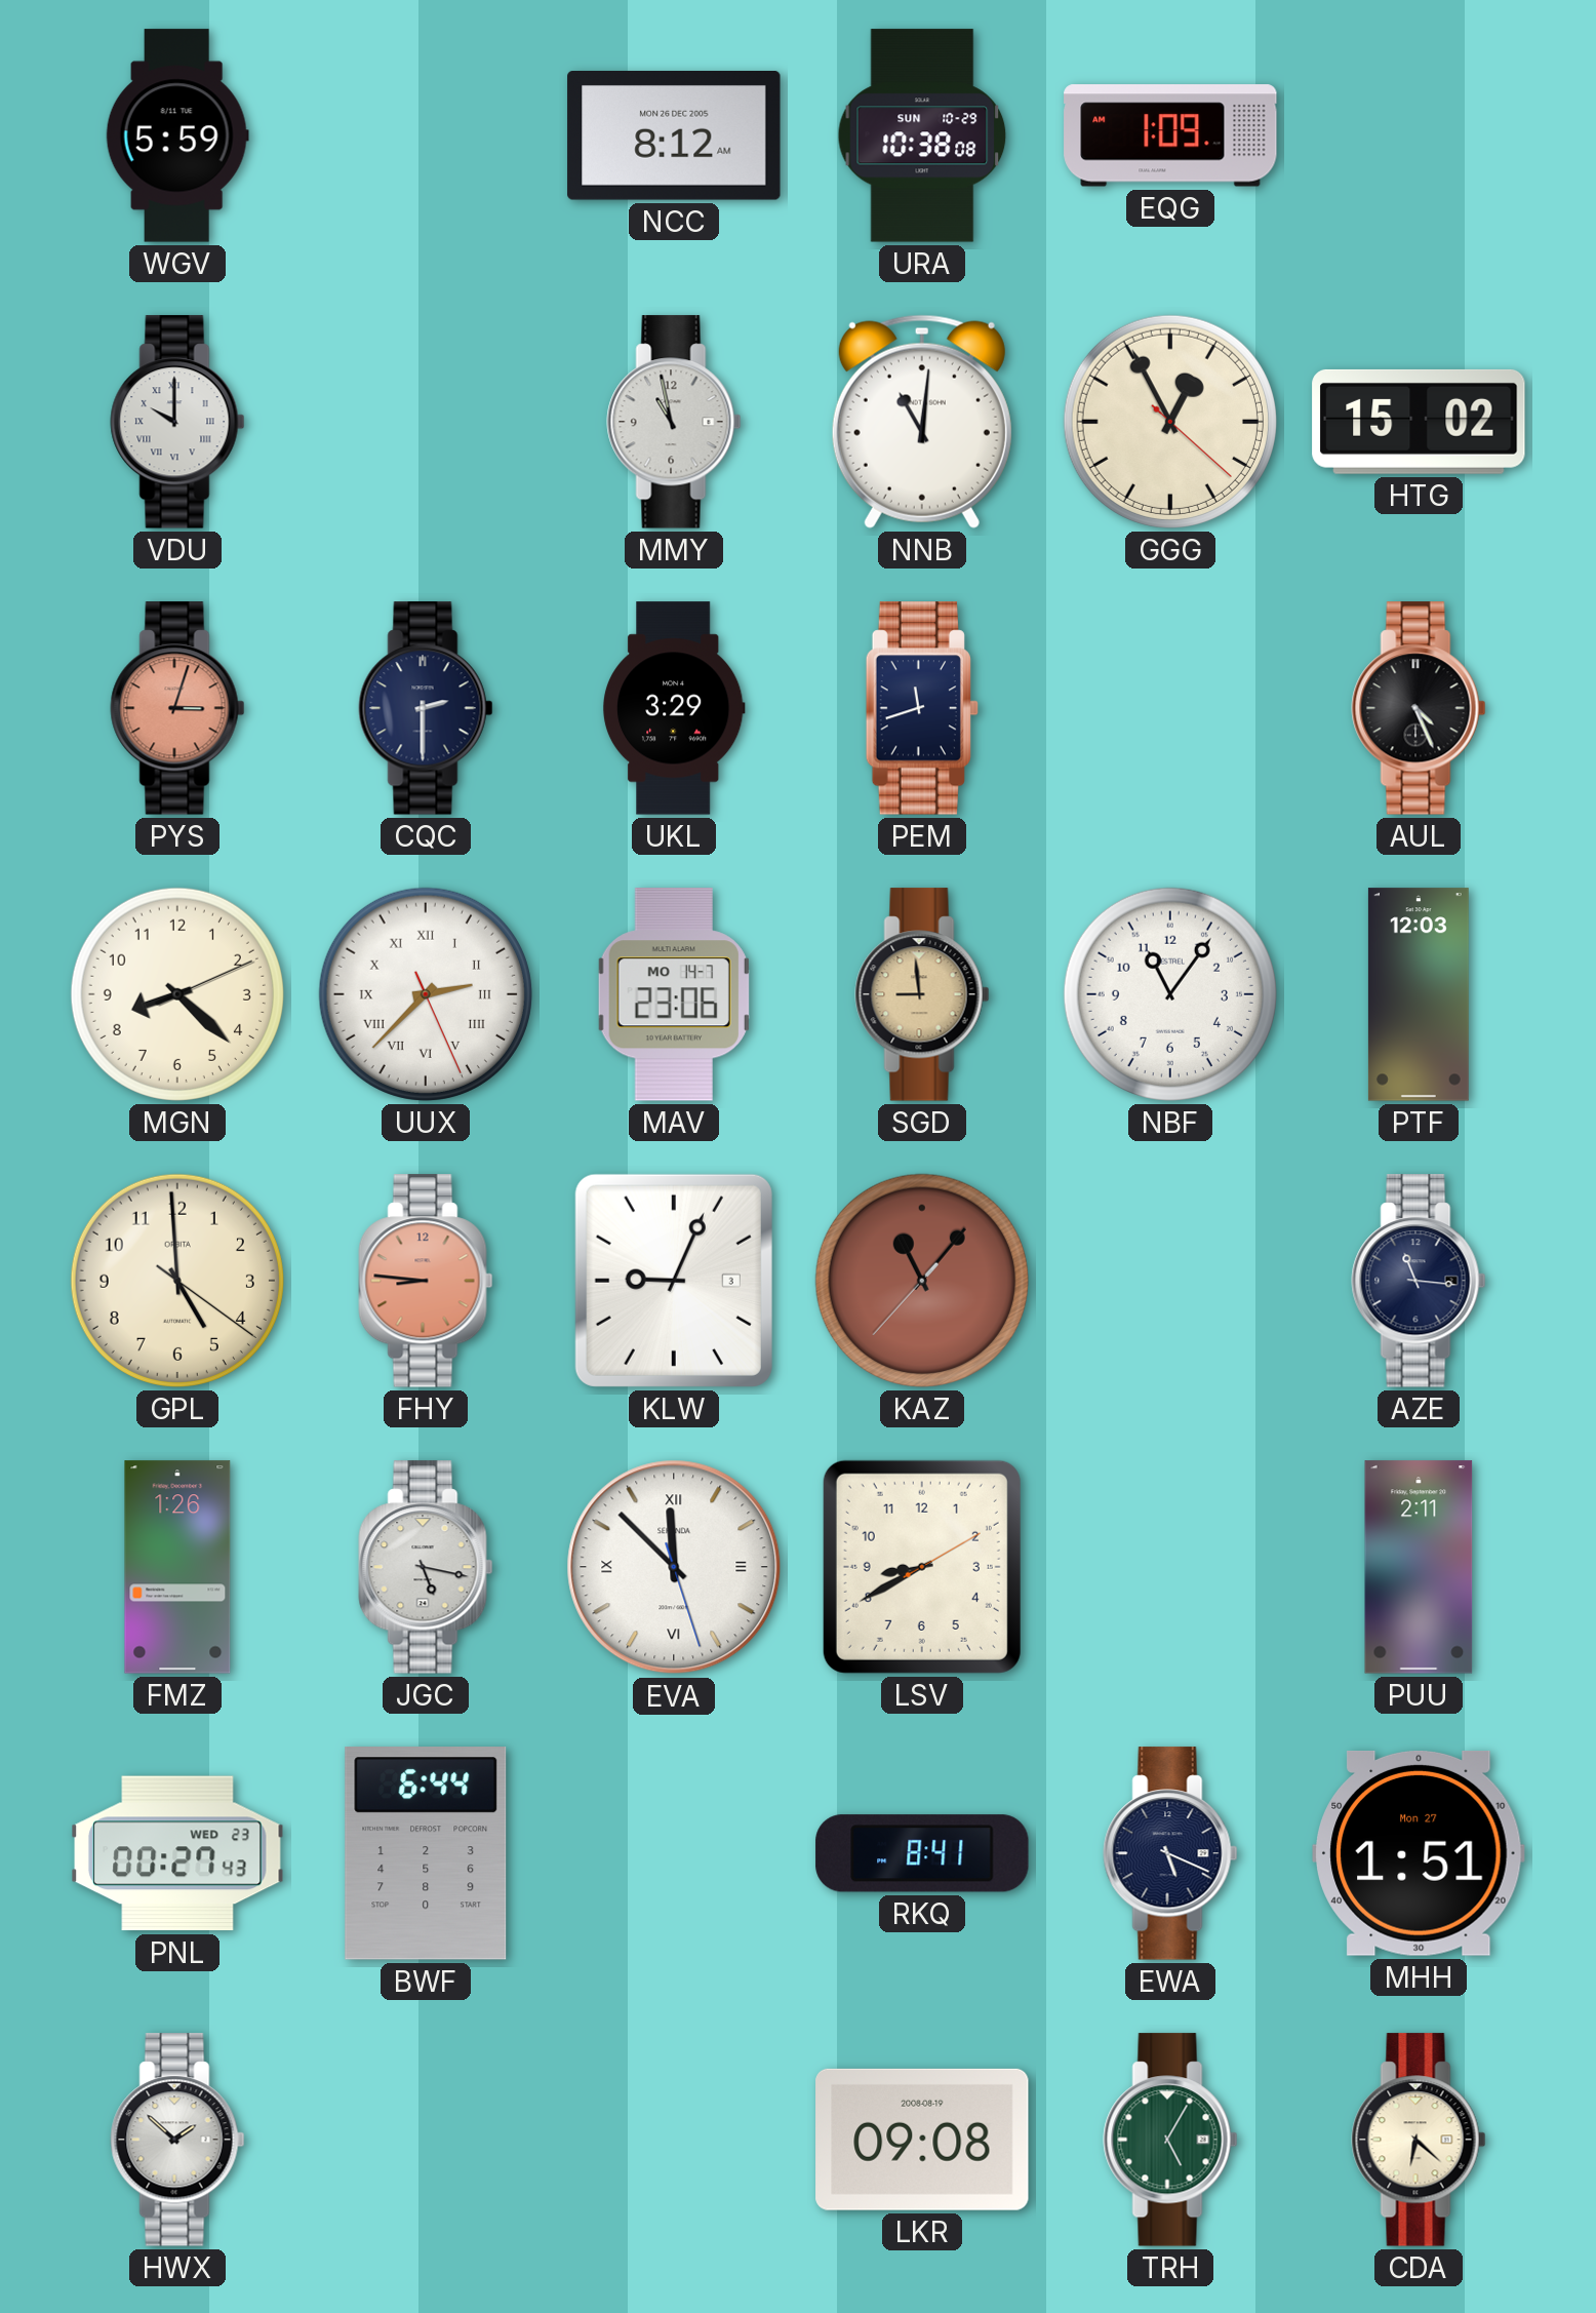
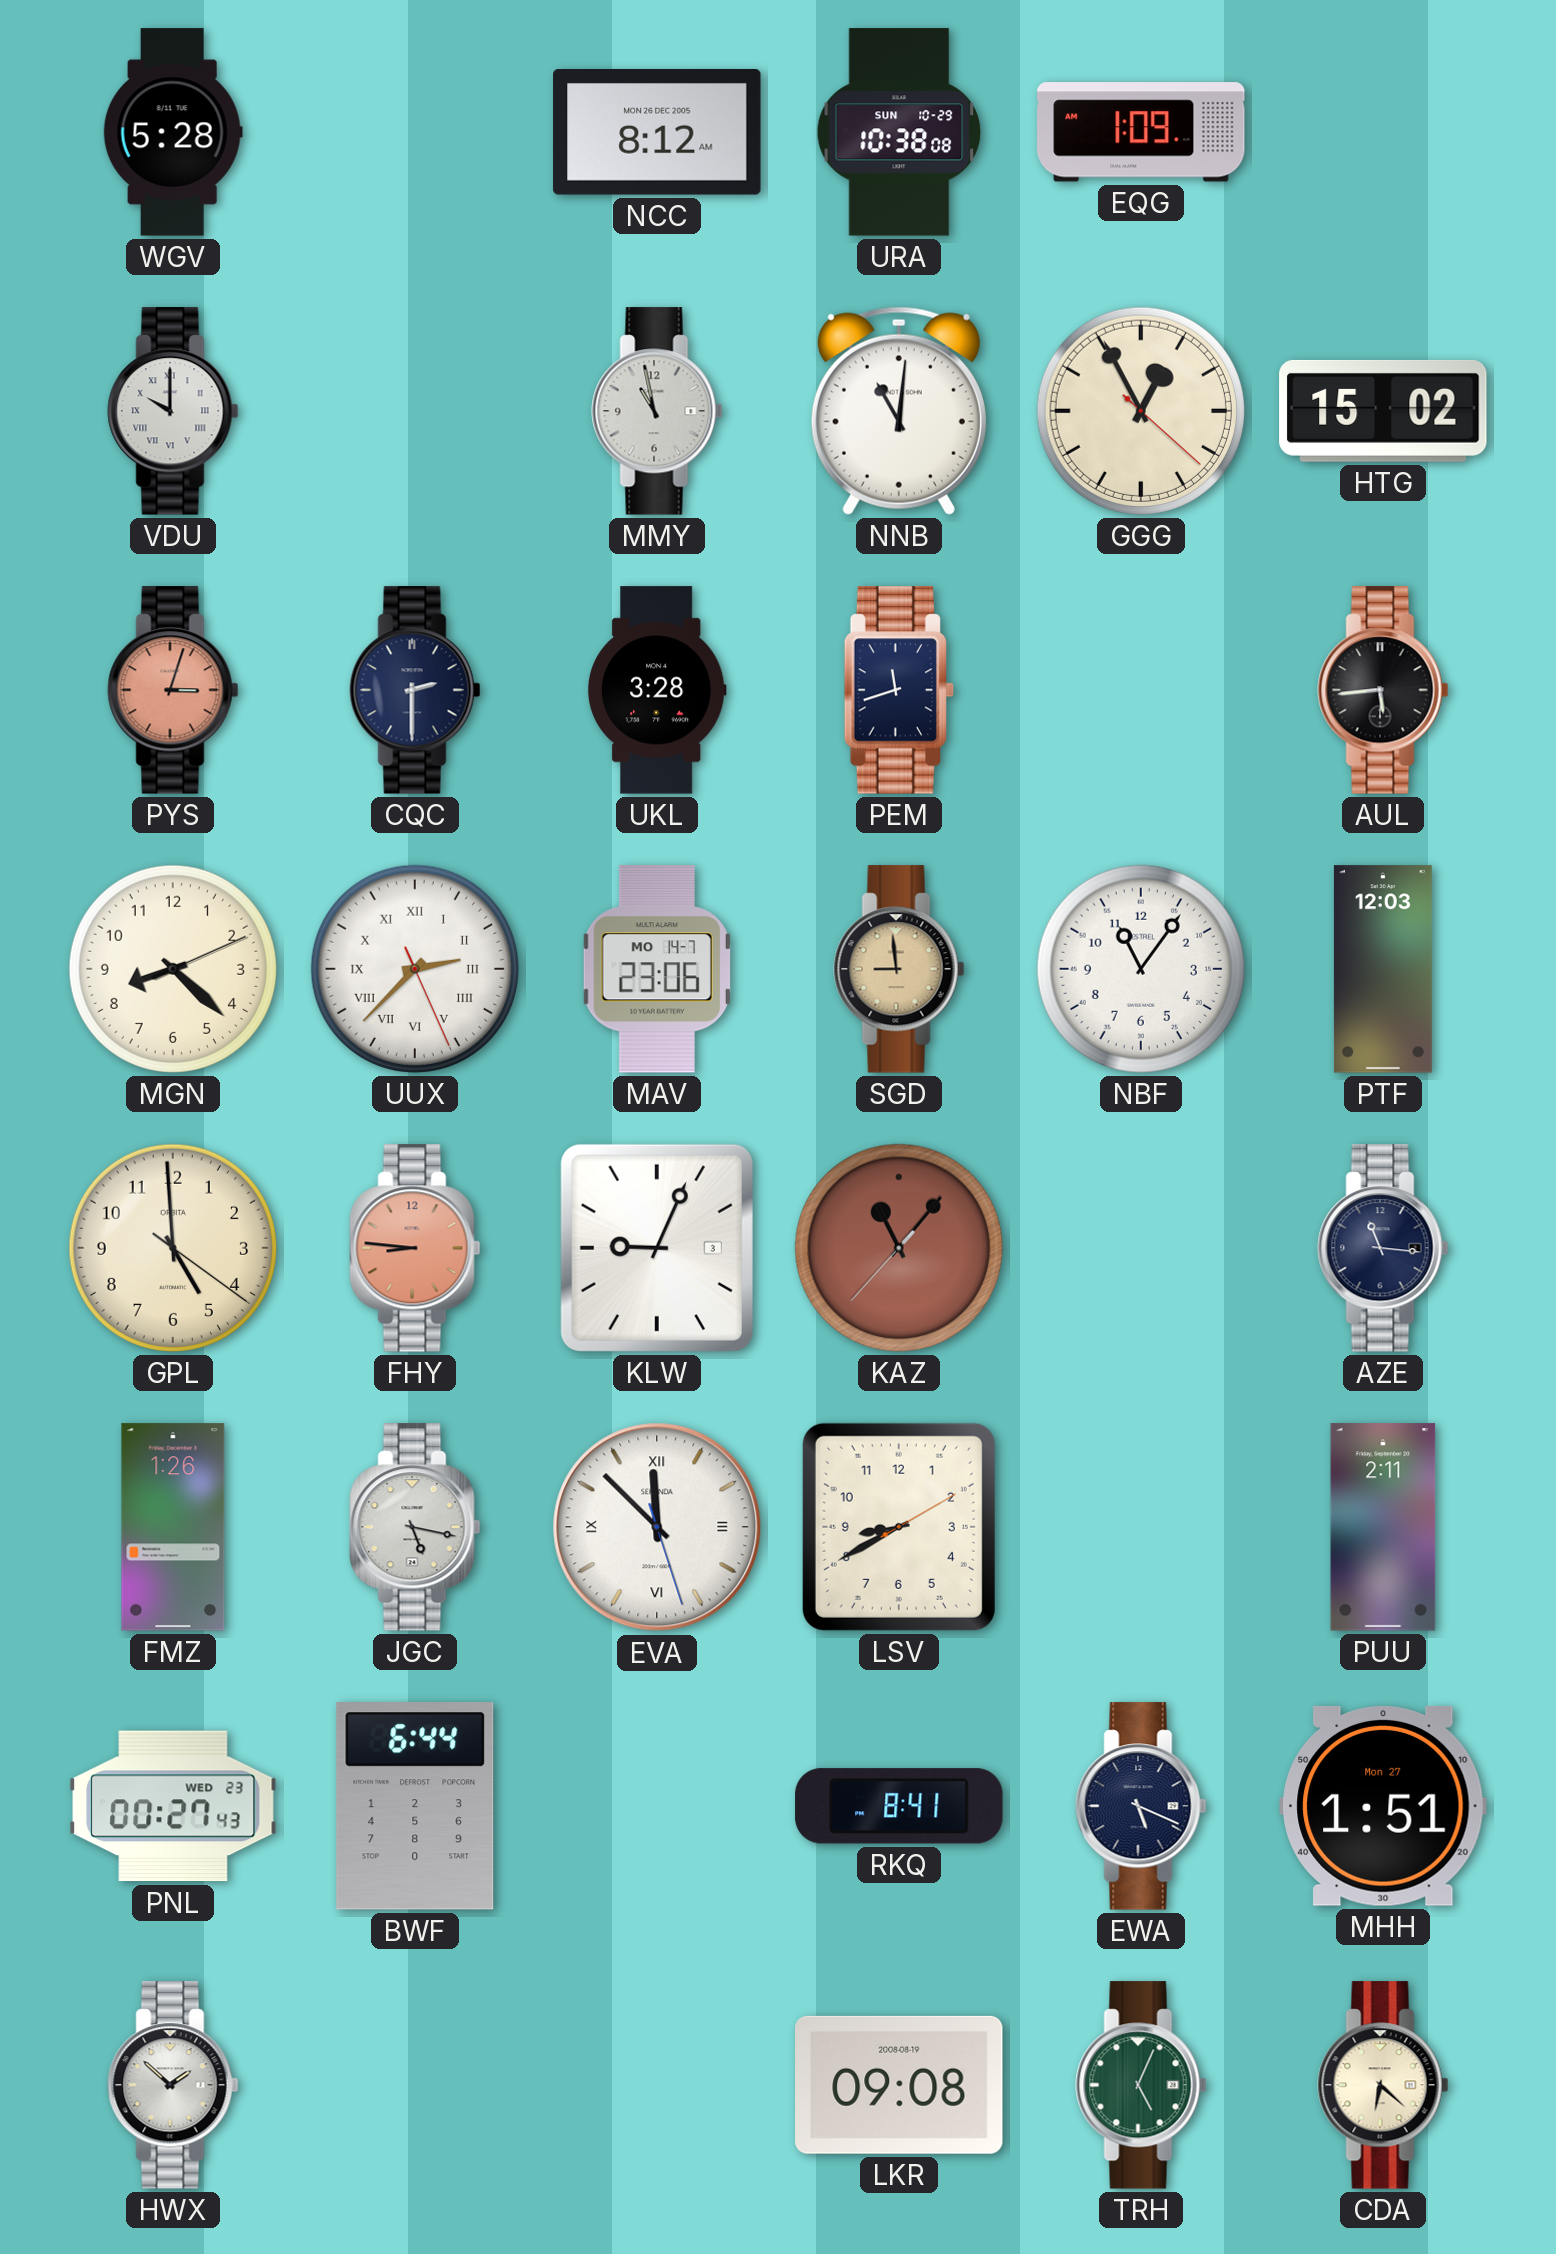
WGV: 5:59 -> 5:28 (173, 132)
UKL: 3:29 -> 3:28 (657, 690)
AUL: 4:26 -> 5:44 (1383, 690)
TRH: 5:05 -> 5:04 (1141, 2085)
